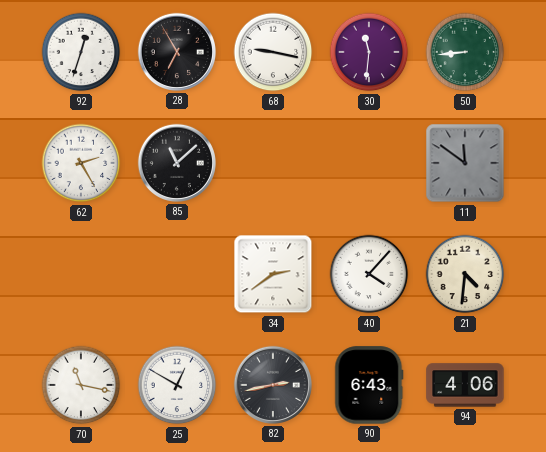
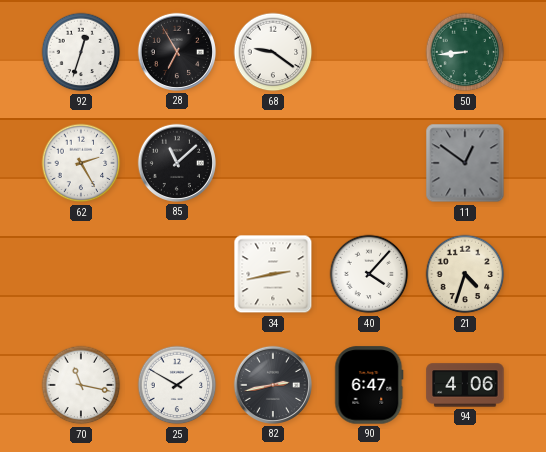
68: 9:17 -> 9:21 (273, 52)
30: 11:31 -> none (369, 52)
11: 11:51 -> 12:51 (465, 163)
34: 2:39 -> 2:43 (273, 274)
21: 4:31 -> 4:33 (465, 274)
25: 12:50 -> 1:50 (177, 385)
90: 6:43 -> 6:47 (369, 385)
